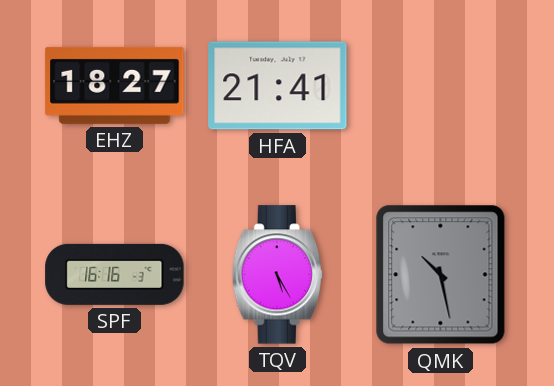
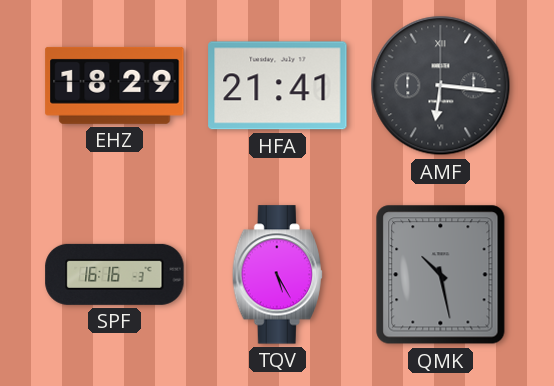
EHZ: 18:27 -> 18:29 (115, 85)
AMF: none -> 6:16 (441, 86)
